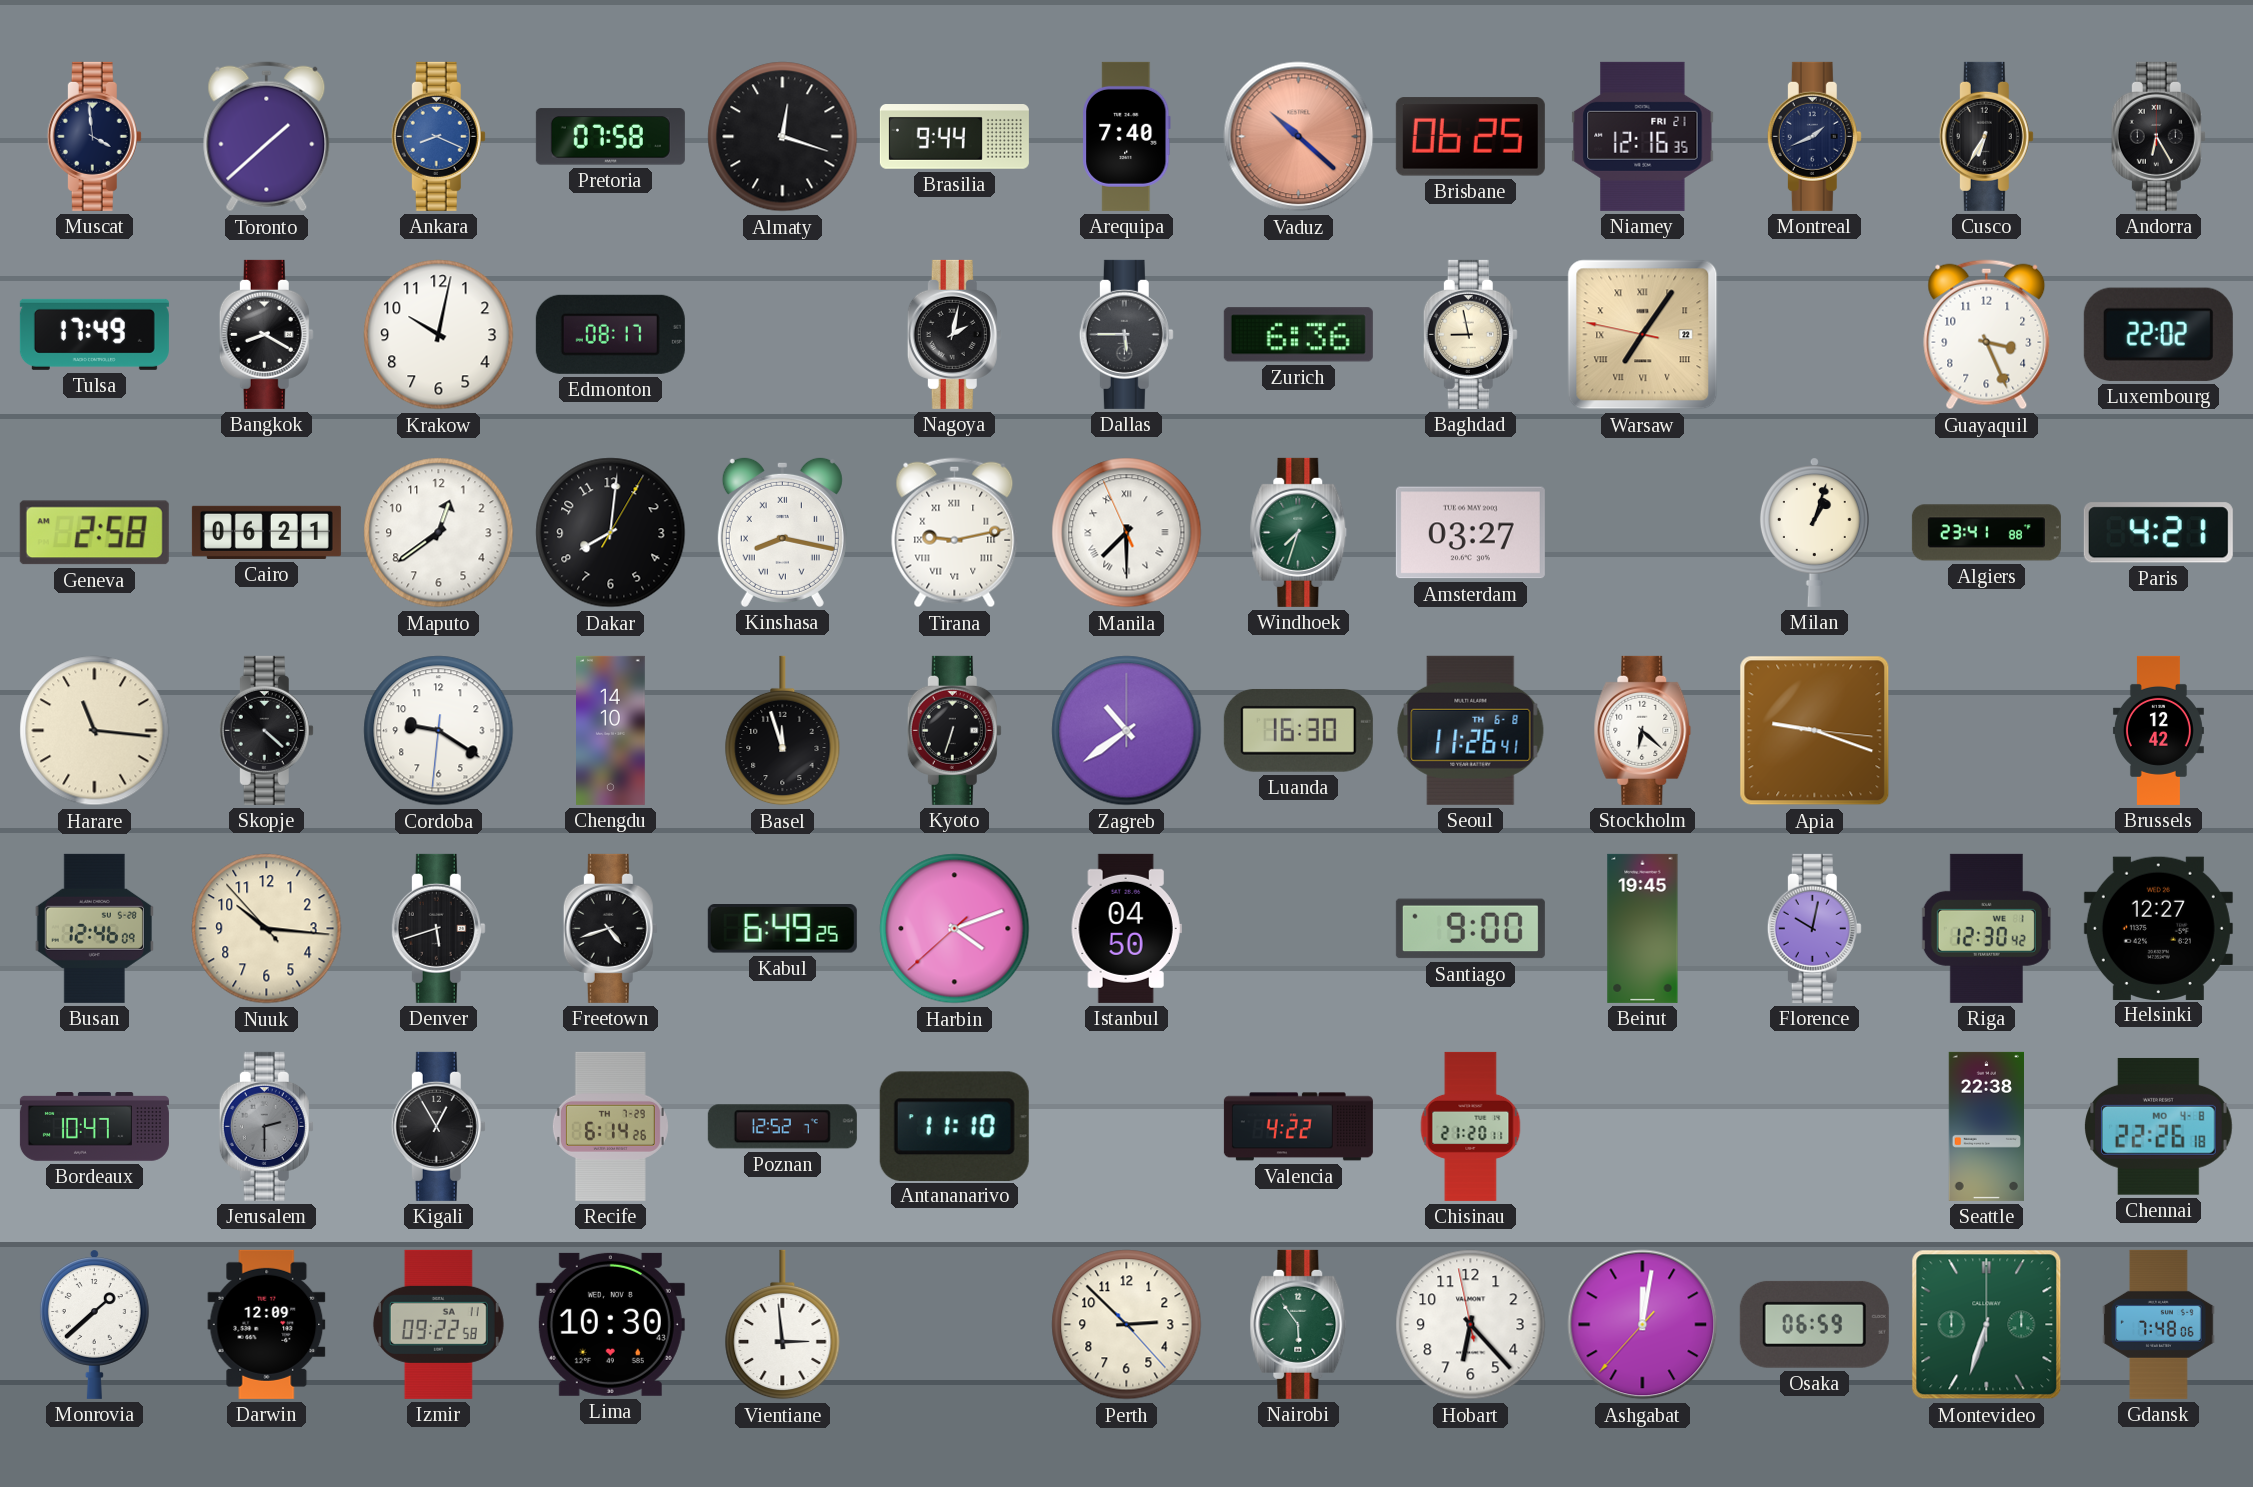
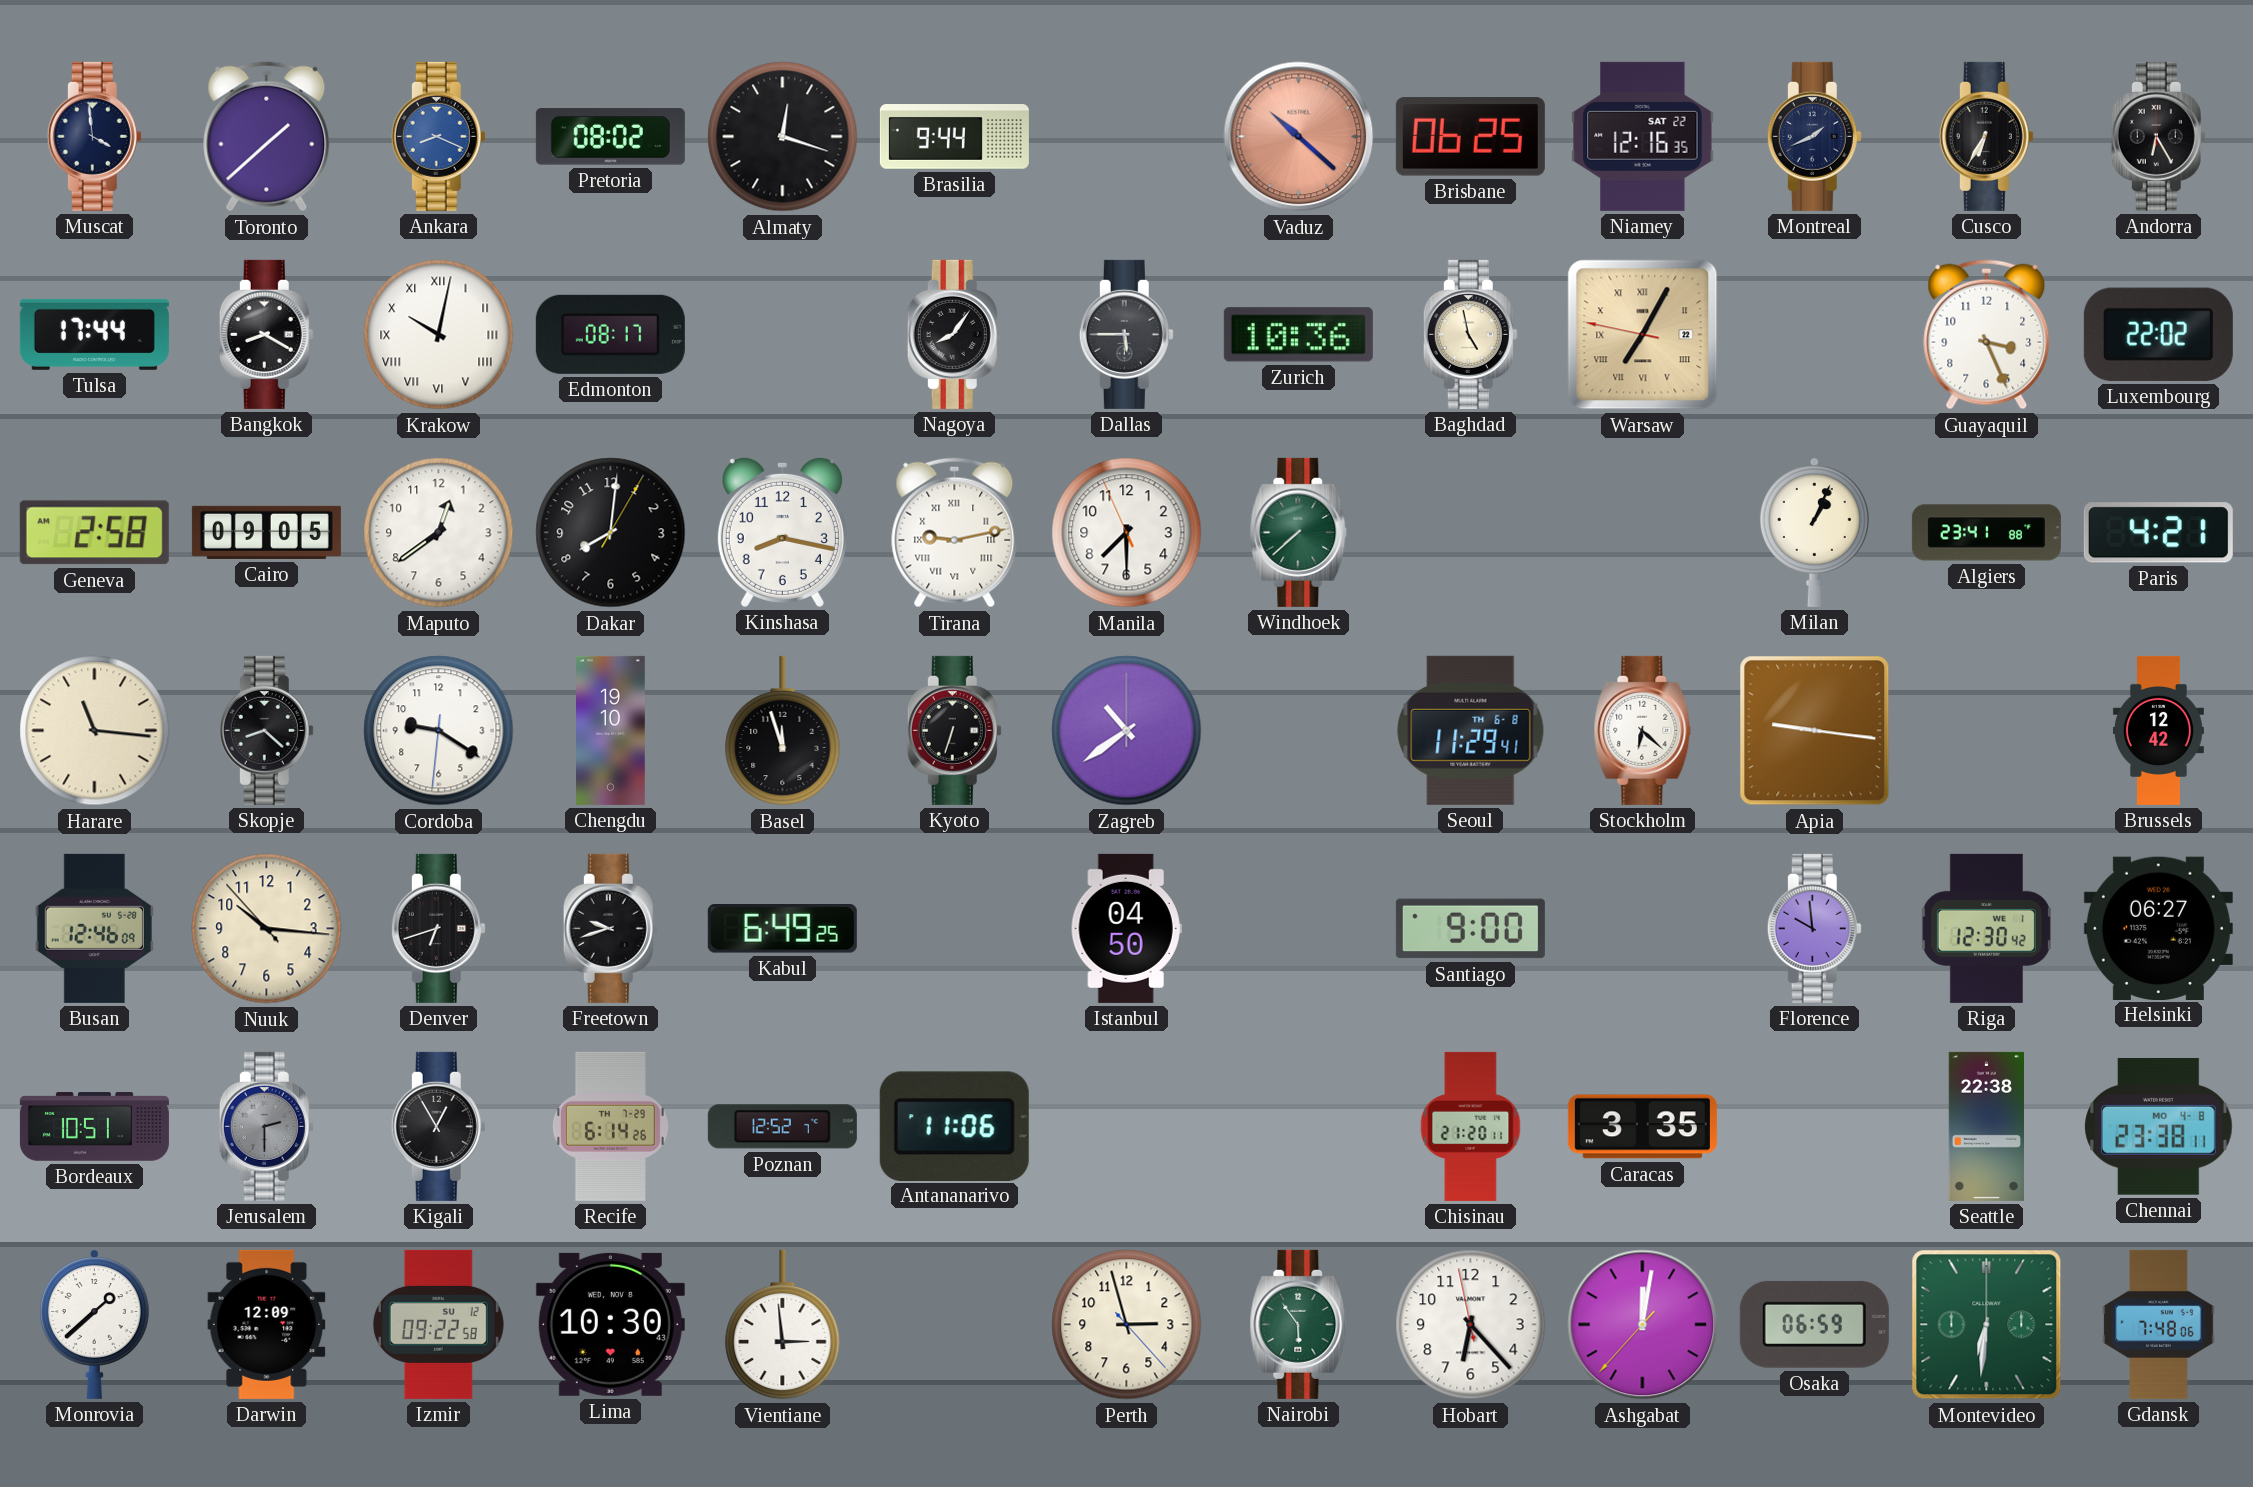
Pretoria: 07:58 -> 08:02 (610, 137)
Arequipa: 7:40 -> none (1127, 136)
Niamey date: FRI 21 -> SAT 22 (1643, 136)
Tulsa: 17:49 -> 17:44 (94, 334)
Krakow numerals: Arabic -> Roman (439, 335)
Nagoya: 2:02 -> 8:06 (954, 334)
Zurich: 6:36 -> 10:36 (1298, 335)
Baghdad: 8:58 -> 4:58 (1470, 334)
Warsaw: 7:05 -> 7:04 (1643, 335)
Cairo: 06:21 -> 09:05 (266, 532)
Kinshasa numerals: Roman -> Arabic (782, 532)
Manila numerals: Roman -> Arabic (1127, 533)
Windhoek: 7:33 -> 7:38 (1299, 532)
Amsterdam: 03:27 -> none (1470, 533)
Milan: 1:03 -> 1:04 (1814, 532)
Skopje: 4:22 -> 8:22 (266, 730)
Chengdu: 14:10 -> 19:10 (611, 730)
Luanda: 16:30 -> none (1298, 730)
Seoul: 11:26 -> 11:29 (1471, 730)
Apia: 9:18 -> 9:16 (1815, 731)
Denver: 5:42 -> 6:42 (438, 928)
Freetown: 4:42 -> 9:42 (610, 928)
Harbin: 4:11 -> none (955, 929)
Beirut: 19:45 -> none (1643, 928)
Florence: 10:02 -> 9:59 (1814, 928)
Helsinki: 12:27 -> 06:27 (2158, 928)
Bordeaux: 10:47 -> 10:51 (94, 1127)
Antananarivo: 11:10 -> 11:06 (954, 1126)
Valencia: 4:22 -> none (1298, 1127)
Caracas: none -> 3:35 (1642, 1127)
Chennai: 22:26 -> 23:38 (2159, 1126)
Izmir date: SA 11 -> SU 12 (438, 1324)
Perth: 2:52 -> 2:57 (1127, 1325)
Montevideo: 6:33 -> 6:31 (1987, 1325)
